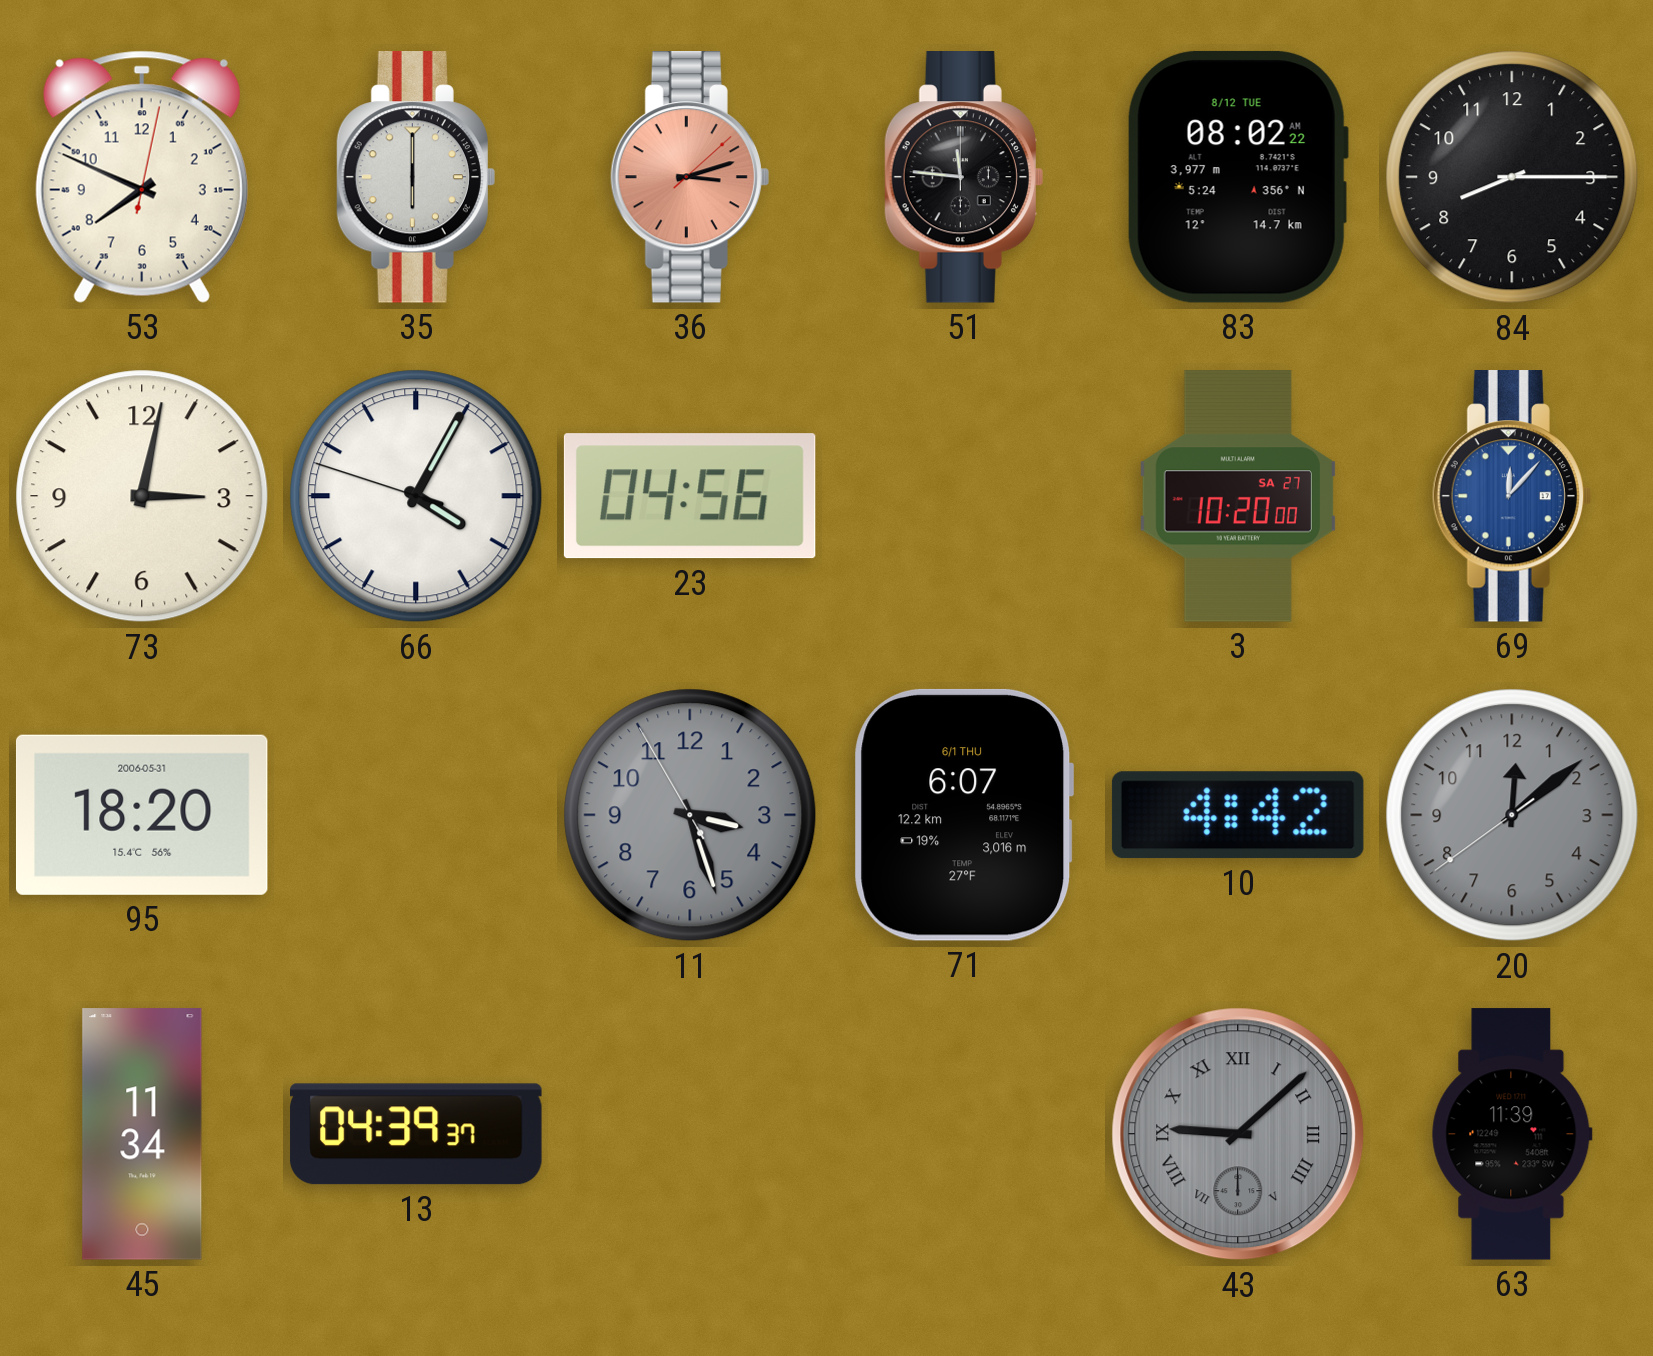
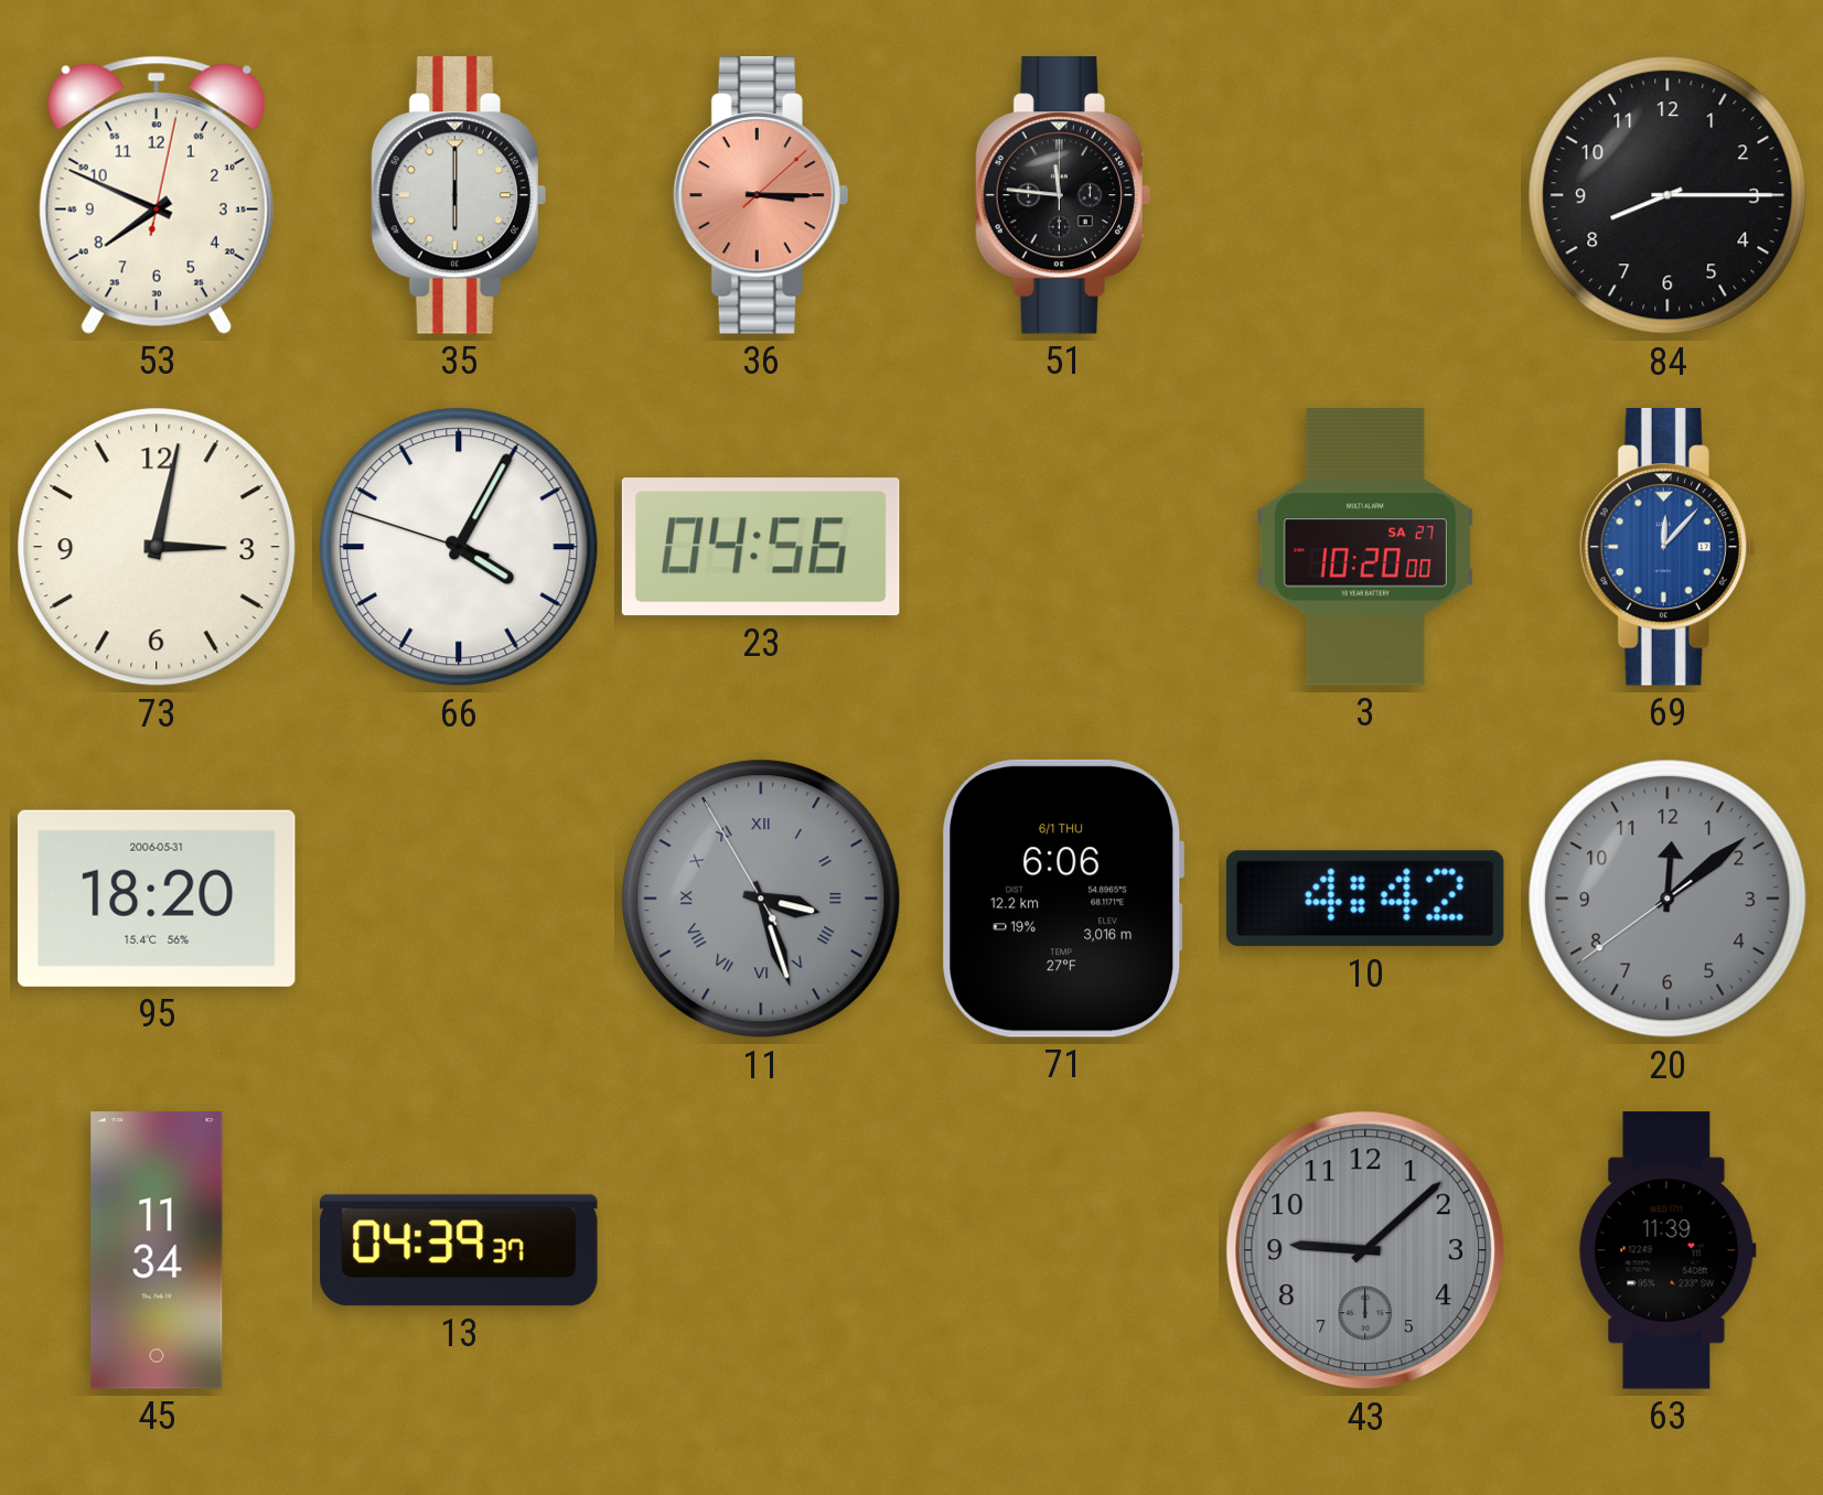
36: 3:12 -> 3:15 (761, 196)
83: 08:02 -> none (1238, 177)
11 numerals: Arabic -> Roman (761, 899)
71: 6:07 -> 6:06 (1063, 899)
43 numerals: Roman -> Arabic (1365, 1250)
